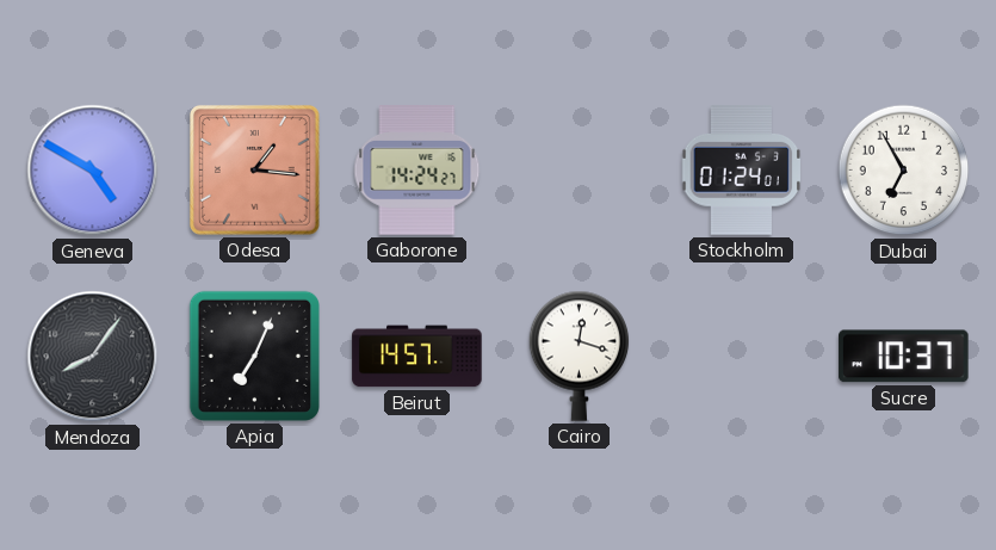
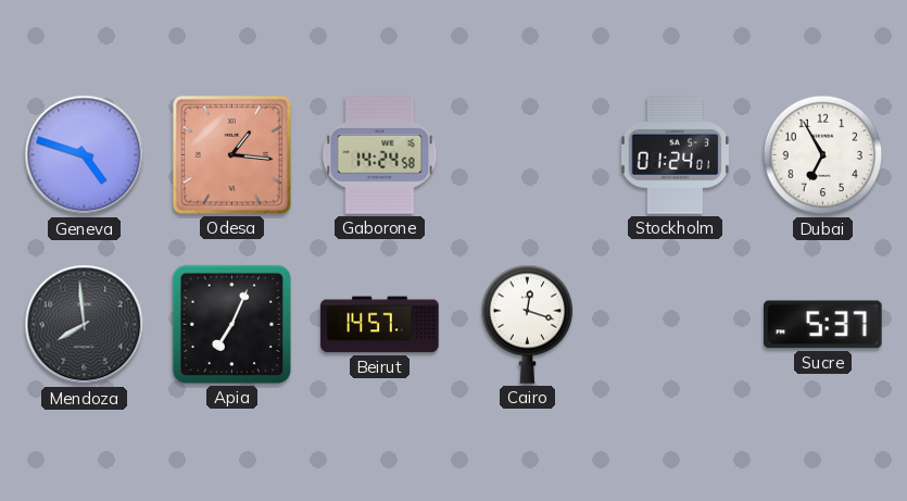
Geneva: 4:50 -> 4:48 (85, 155)
Gaborone: 14:24:27 -> 14:24:58 (380, 155)
Mendoza: 8:06 -> 7:59 (85, 325)
Sucre: 10:37 -> 5:37 (823, 325)
